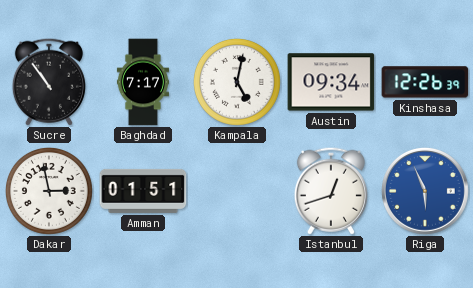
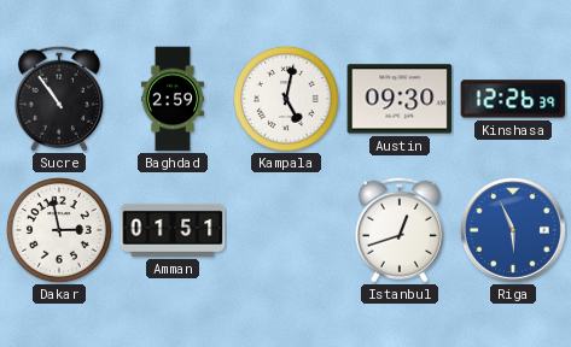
Baghdad: 7:17 -> 2:59 (173, 99)
Austin: 09:34 -> 09:30 (400, 99)
